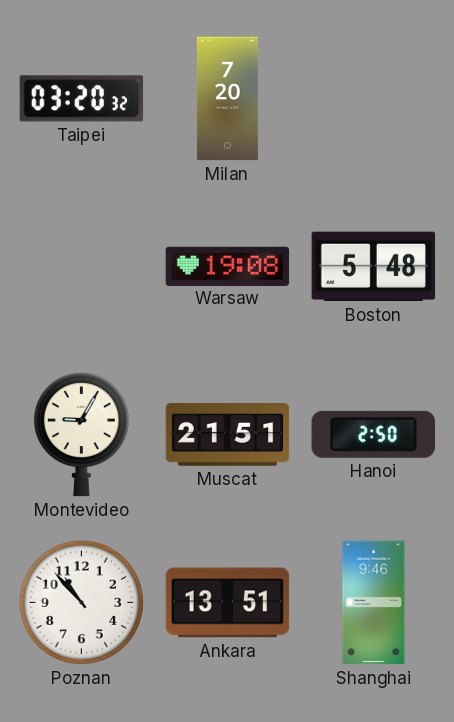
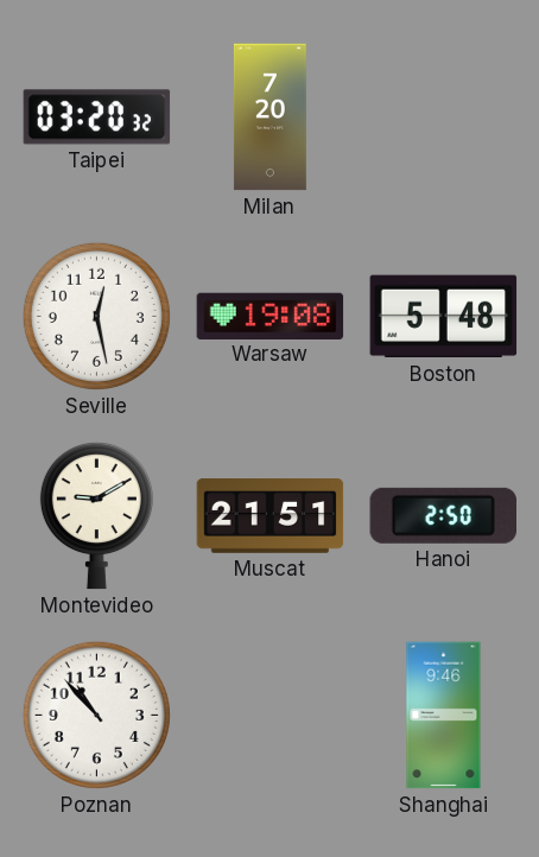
Seville: none -> 12:28 (96, 316)
Montevideo: 9:05 -> 9:10 (96, 515)
Ankara: 13:51 -> none (228, 603)
